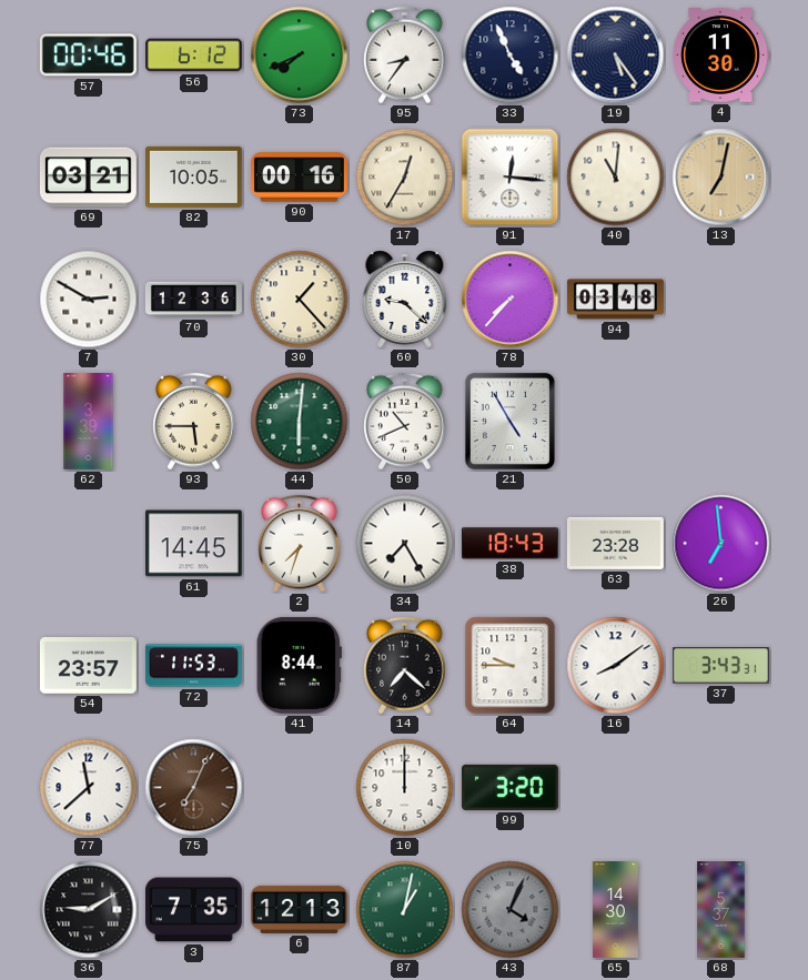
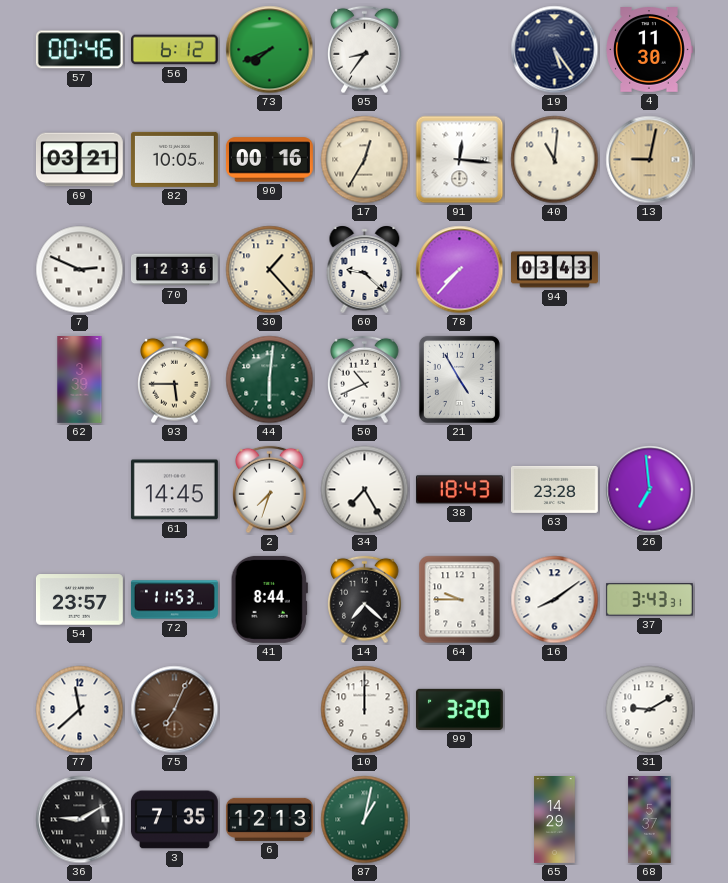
33: 4:56 -> none (511, 55)
13: 7:02 -> 9:02 (650, 160)
7: 2:50 -> 2:49 (80, 270)
94: 03:48 -> 03:43 (555, 270)
31: none -> 9:10 (650, 710)
43: 4:04 -> none (511, 910)
65: 14:30 -> 14:29 (555, 820)
